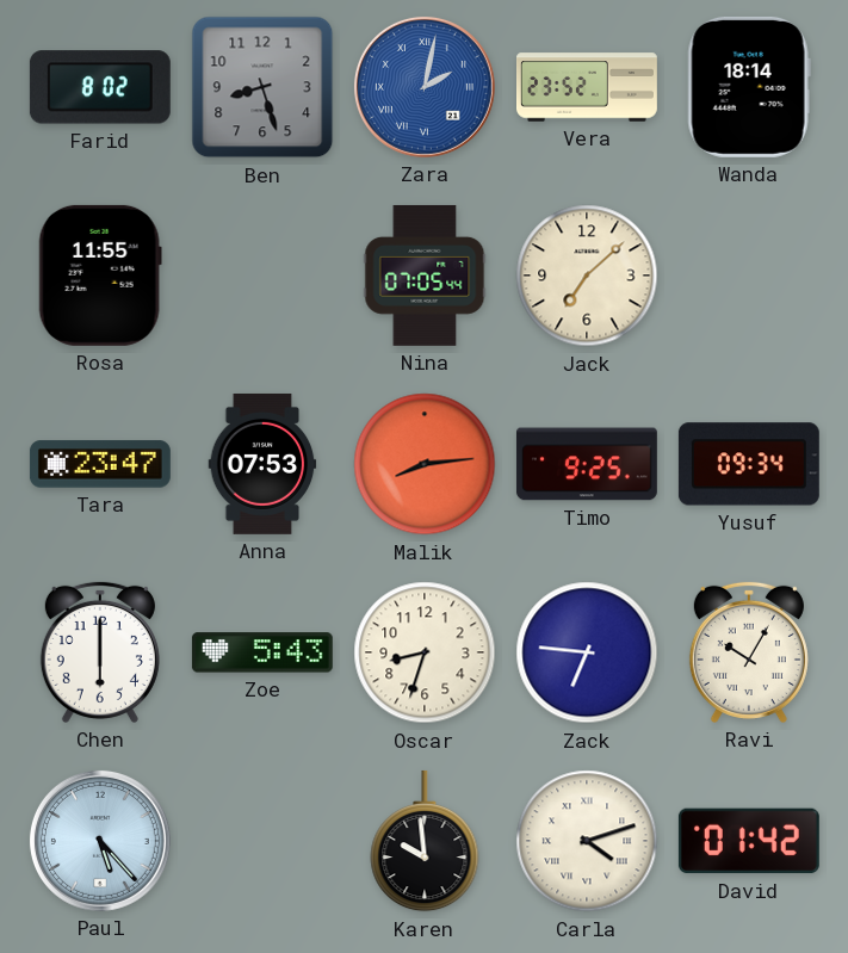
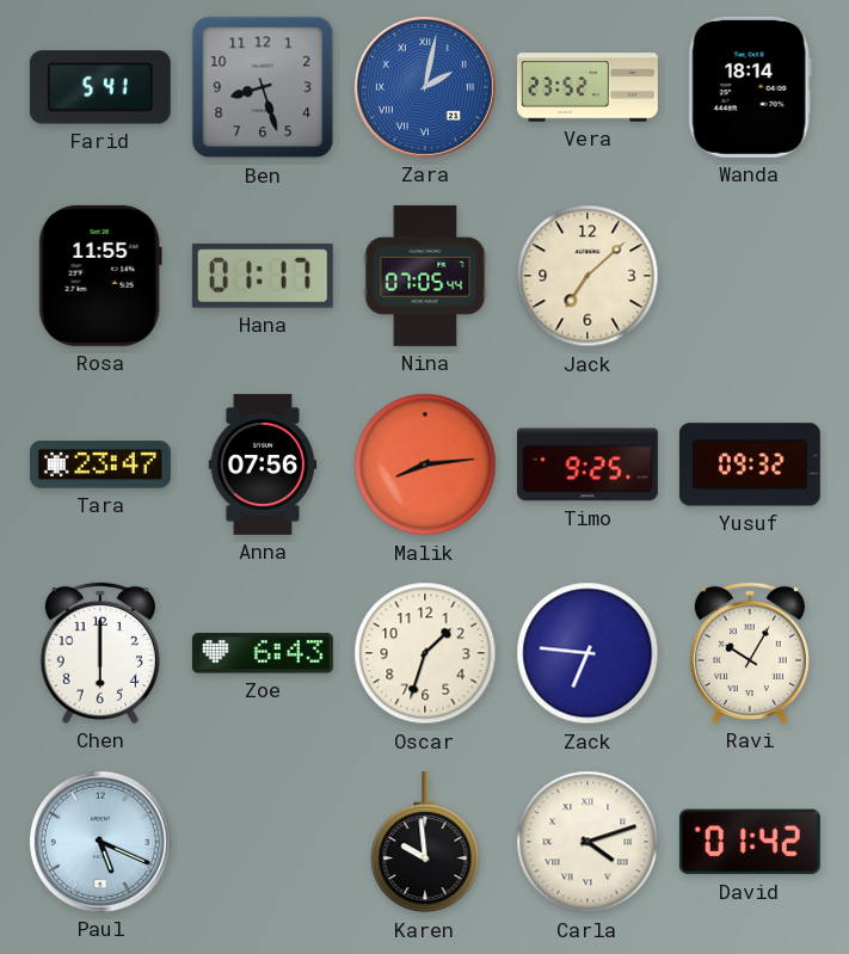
Farid: 8:02 -> 5:41 (100, 87)
Hana: none -> 01:17 (263, 276)
Anna: 07:53 -> 07:56 (263, 464)
Yusuf: 09:34 -> 09:32 (750, 464)
Zoe: 5:43 -> 6:43 (263, 653)
Oscar: 8:33 -> 1:33 (425, 653)
Paul: 5:23 -> 5:19 (100, 842)
